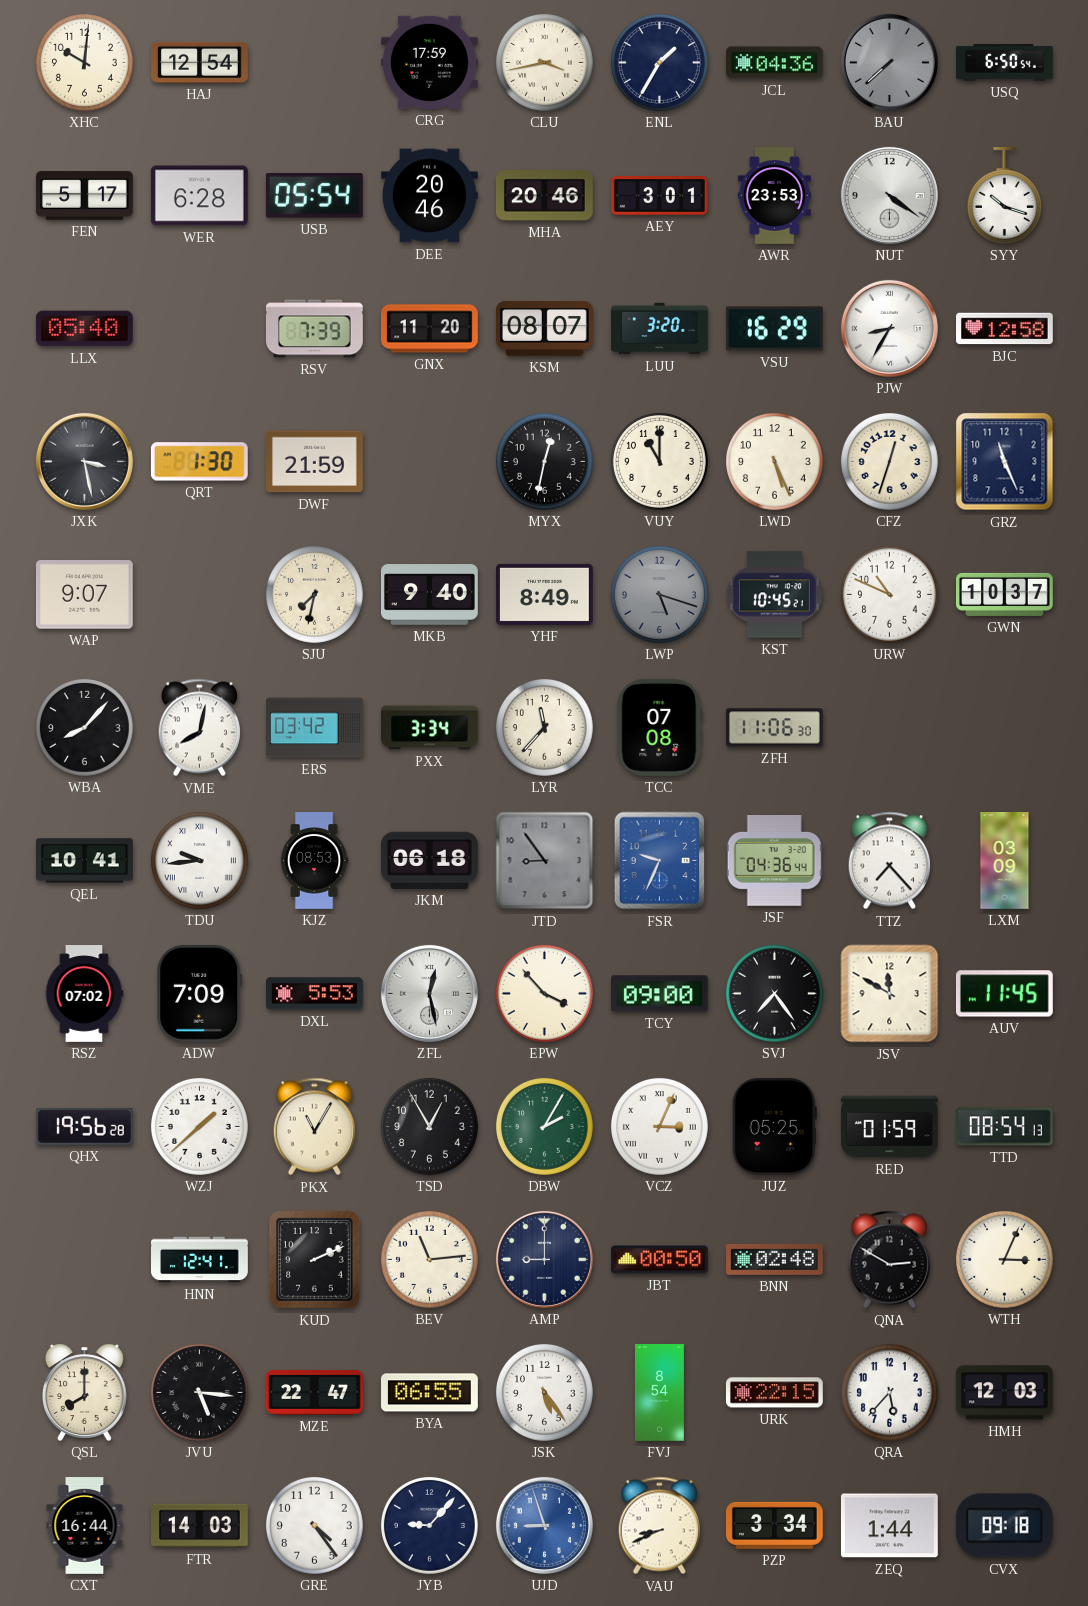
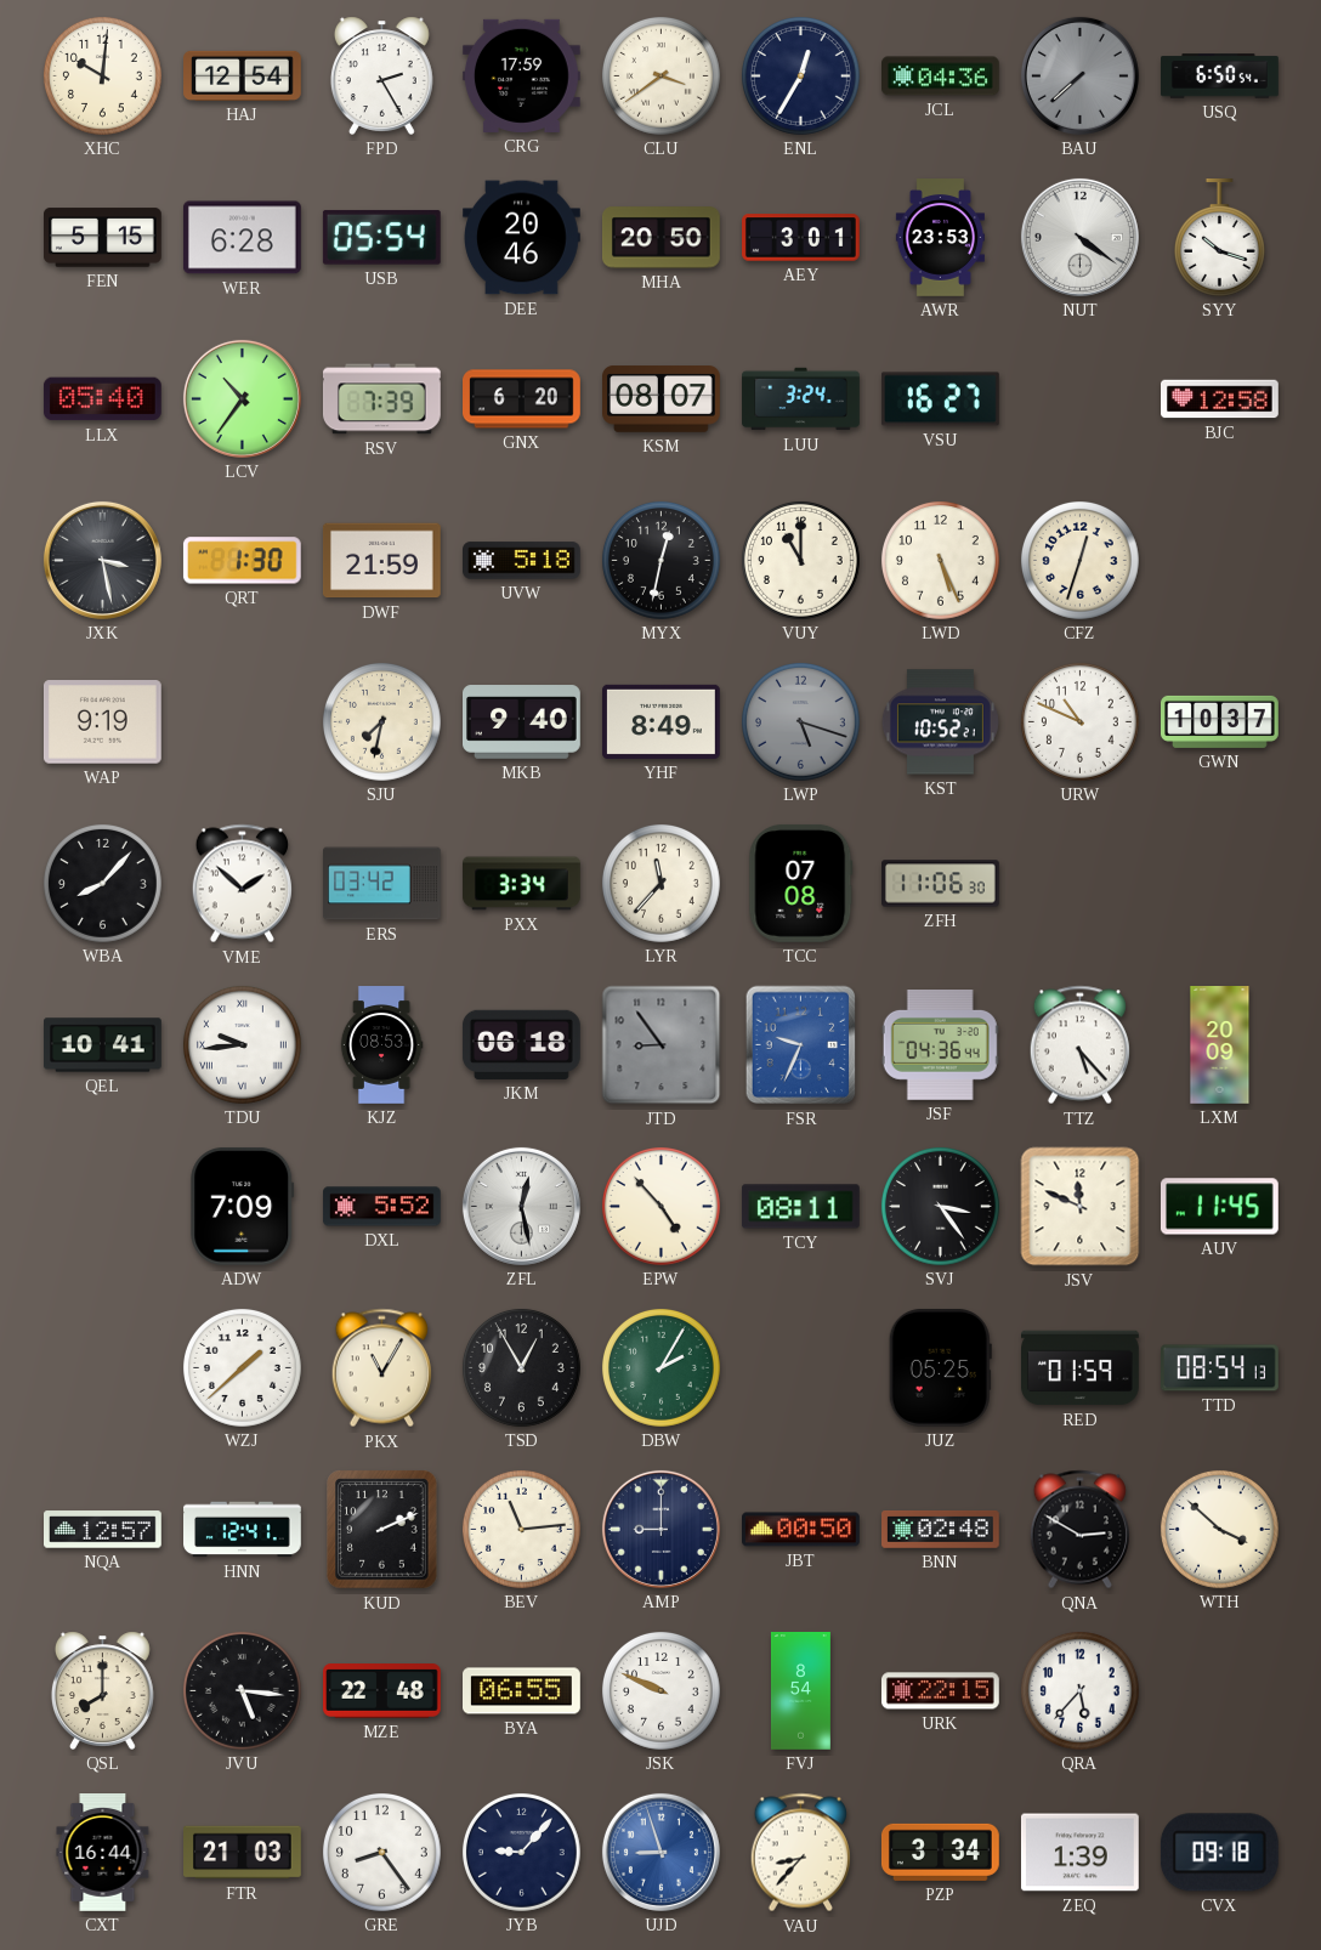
FPD: none -> 2:25 (381, 75)
CLU: 3:43 -> 3:39 (660, 75)
ENL: 1:35 -> 12:35 (800, 75)
FEN: 5:17 -> 5:15 (103, 238)
MHA: 20:46 -> 20:50 (660, 238)
LCV: none -> 10:36 (242, 398)
GNX: 11:20 -> 6:20 (522, 399)
LUU: 3:20 -> 3:24 (801, 399)
VSU: 16:29 -> 16:27 (940, 399)
PJW: 8:35 -> none (889, 328)
UVW: none -> 5:18 (522, 561)
GRZ: 11:26 -> none (1005, 462)
WAP: 9:07 -> 9:19 (102, 722)
KST: 10:45 -> 10:52 (940, 722)
VME: 8:02 -> 1:52 (242, 884)
TTZ: 7:23 -> 5:23 (1079, 1045)
LXM: 03:09 -> 20:09 (1220, 1045)
RSZ: 07:02 -> none (84, 994)
DXL: 5:53 -> 5:52 (382, 1207)
EPW: 3:53 -> 4:53 (660, 1206)
TCY: 09:00 -> 08:11 (800, 1207)
SVJ: 7:24 -> 3:24 (940, 1206)
JSV: 11:50 -> 11:49 (1081, 1207)
QHX: 19:56 -> none (85, 1126)
VCZ: 3:04 -> none (659, 1126)
NQA: none -> 12:57 (103, 1530)
WTH: 3:04 -> 3:52 (1219, 1529)
MZE: 22:47 -> 22:48 (382, 1691)
JSK: 5:24 -> 9:49 (660, 1690)
HMH: 12:03 -> none (1005, 1393)
FTR: 14:03 -> 21:03 (243, 1853)
GRE: 4:24 -> 8:24 (381, 1852)
VAU: 8:41 -> 8:37 (800, 1853)
ZEQ: 1:44 -> 1:39 (1079, 1853)
